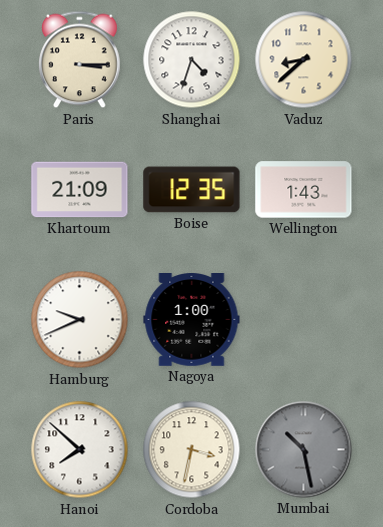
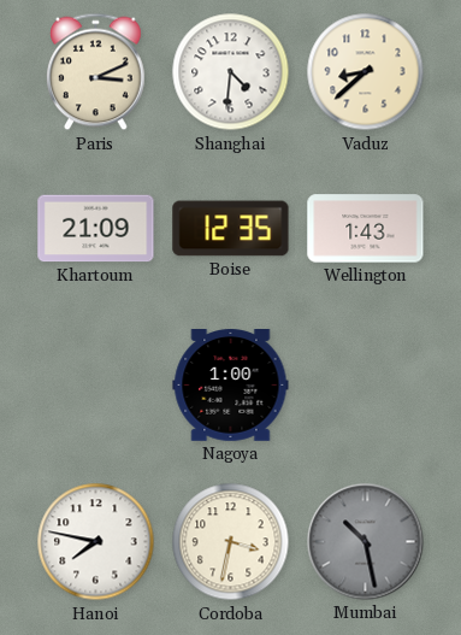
Paris: 3:15 -> 3:11 (96, 72)
Shanghai: 4:33 -> 4:31 (231, 72)
Hamburg: 9:41 -> none (80, 320)
Hanoi: 7:52 -> 7:47 (96, 542)
